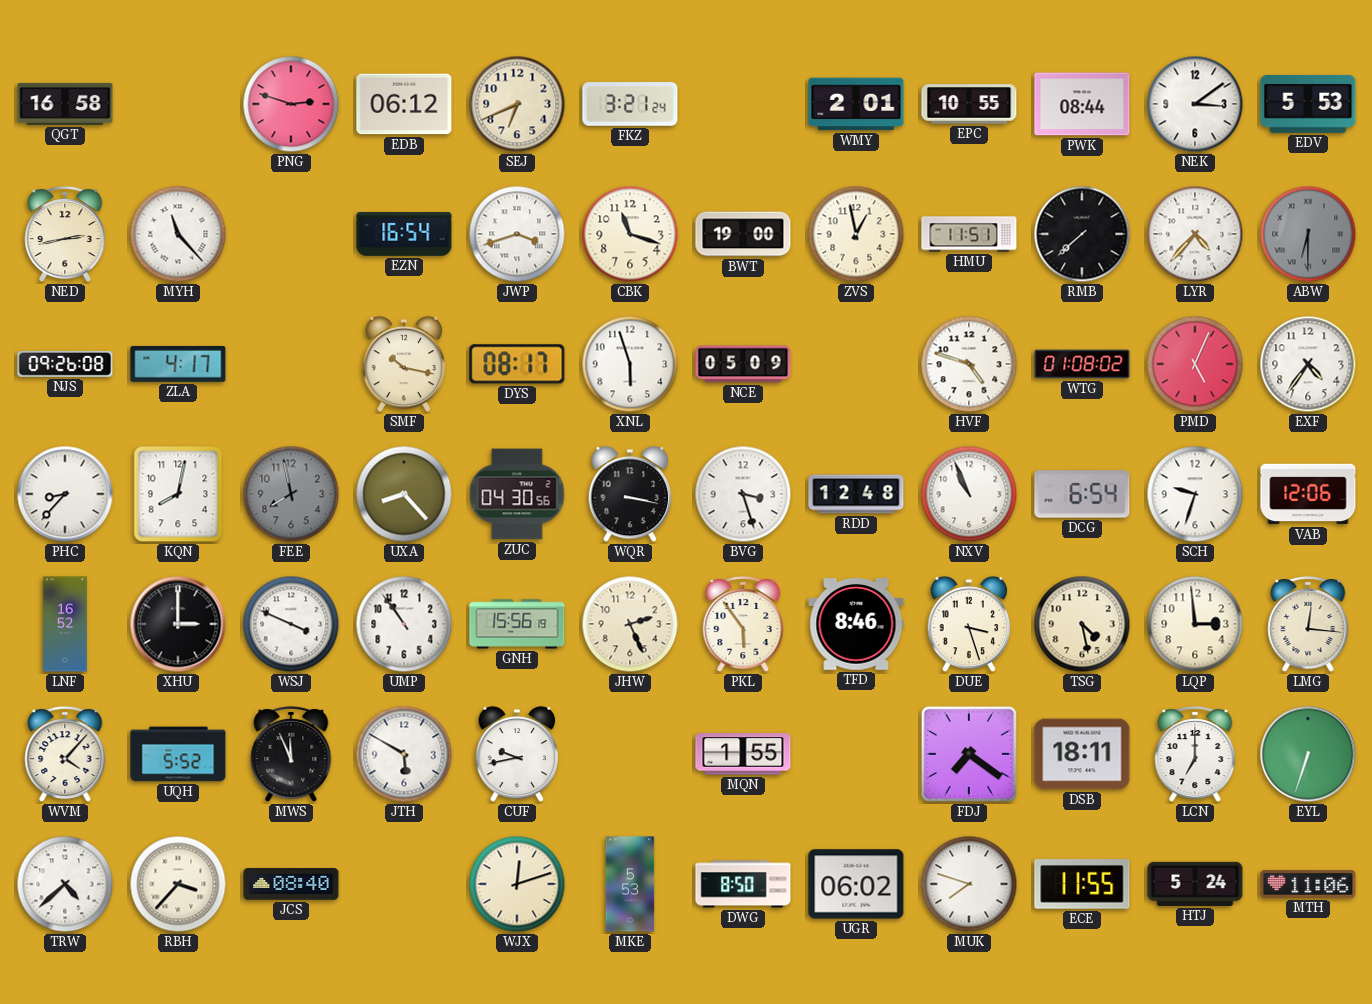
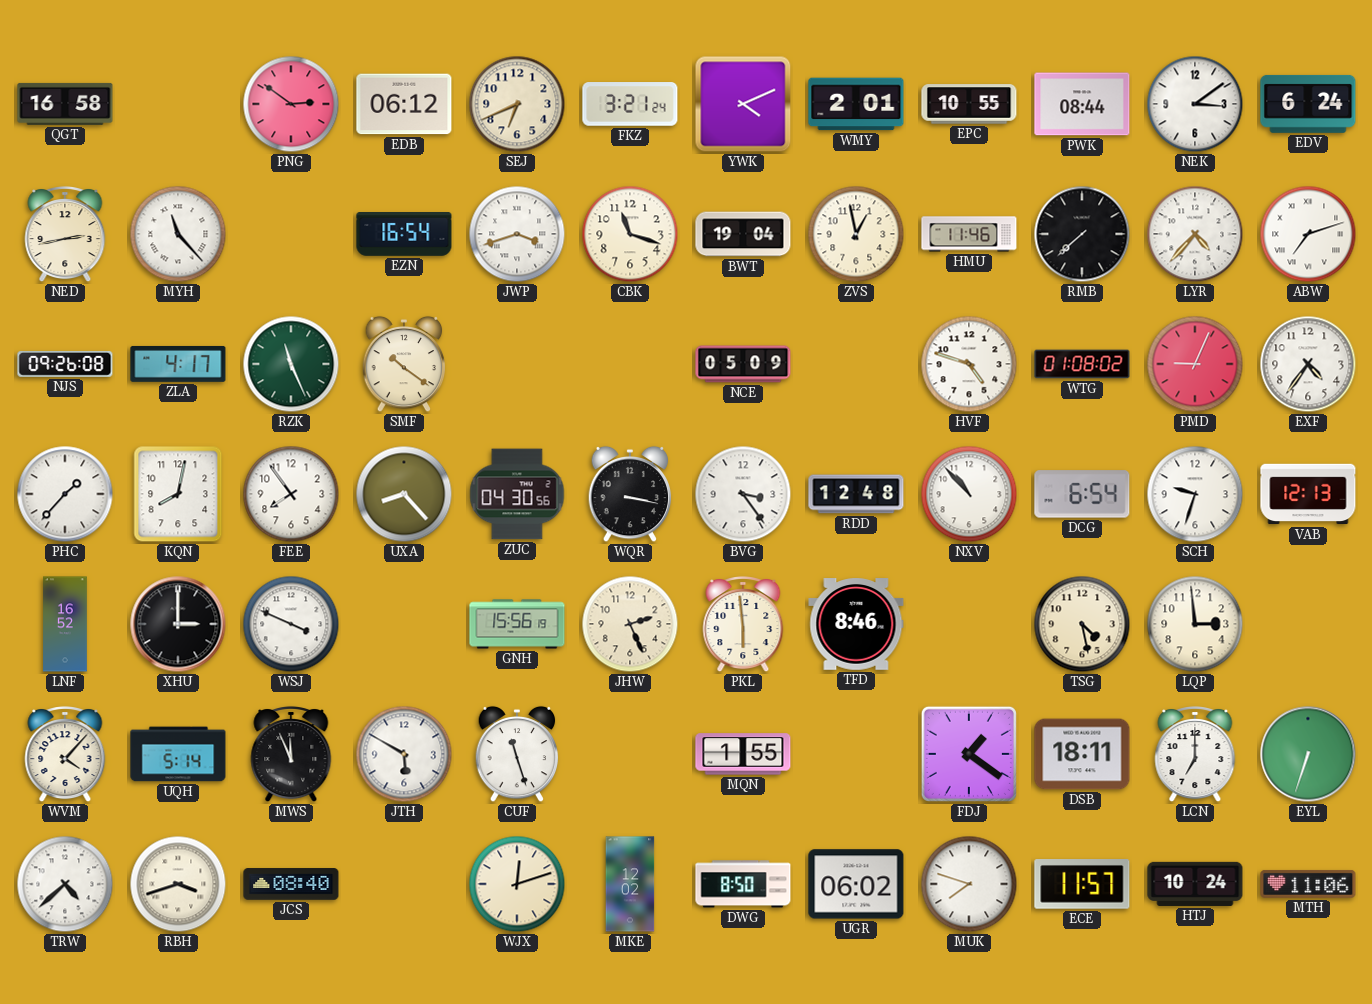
PNG: 2:48 -> 2:51 (291, 104)
YWK: none -> 4:11 (743, 104)
EDV: 5:53 -> 6:24 (1308, 104)
BWT: 19:00 -> 19:04 (743, 234)
HMU: 11:51 -> 11:46 (969, 234)
ABW: 6:30 -> 7:12 (1308, 234)
ABW dial: grey -> white (1308, 234)
RZK: none -> 11:26 (291, 364)
SMF: 10:17 -> 10:21 (404, 364)
DYS: 08:17 -> none (517, 364)
XNL: 5:57 -> none (630, 364)
PMD: 5:04 -> 9:04 (1195, 364)
PHC: 8:37 -> 1:37 (65, 494)
FEE: 7:58 -> 7:54 (291, 494)
FEE dial: grey -> white (291, 494)
BVG: 3:27 -> 3:24 (743, 494)
NXV: 10:56 -> 10:53 (969, 494)
VAB: 12:06 -> 12:13 (1308, 494)
UMP: 10:54 -> none (404, 624)
PKL: 5:54 -> 5:59 (743, 624)
DUE: 3:27 -> none (969, 624)
LMG: 12:16 -> none (1308, 624)
UQH: 5:52 -> 5:14 (178, 754)
CUF: 9:43 -> 11:27 (517, 754)
FDJ: 7:21 -> 1:21 (969, 754)
RBH: 3:37 -> 3:42 (178, 884)
MKE: 5:53 -> 12:02 (630, 884)
ECE: 11:55 -> 11:57 (1082, 884)
HTJ: 5:24 -> 10:24 (1195, 884)
